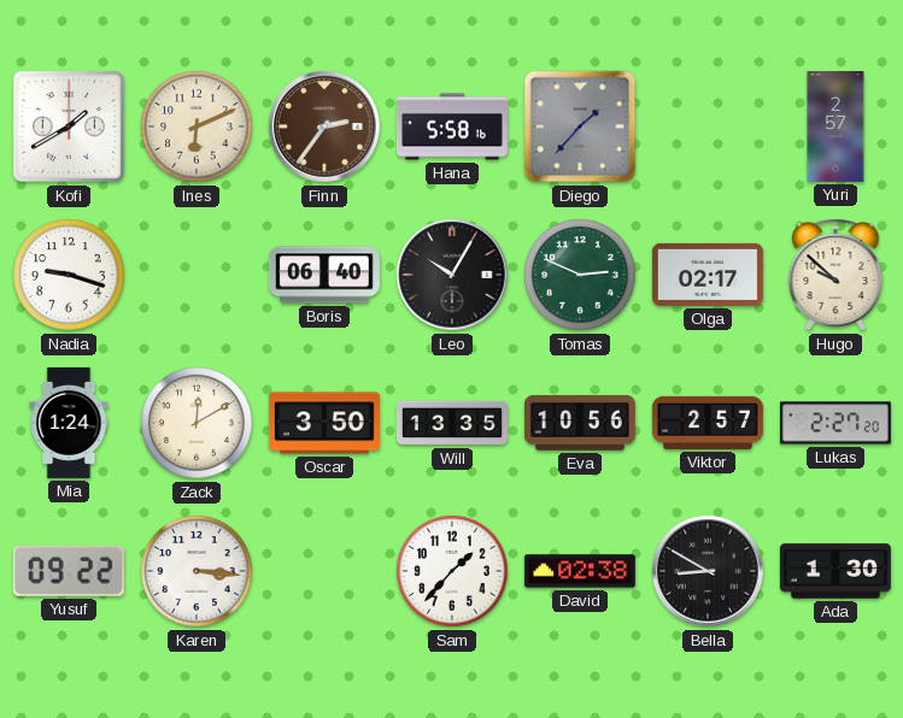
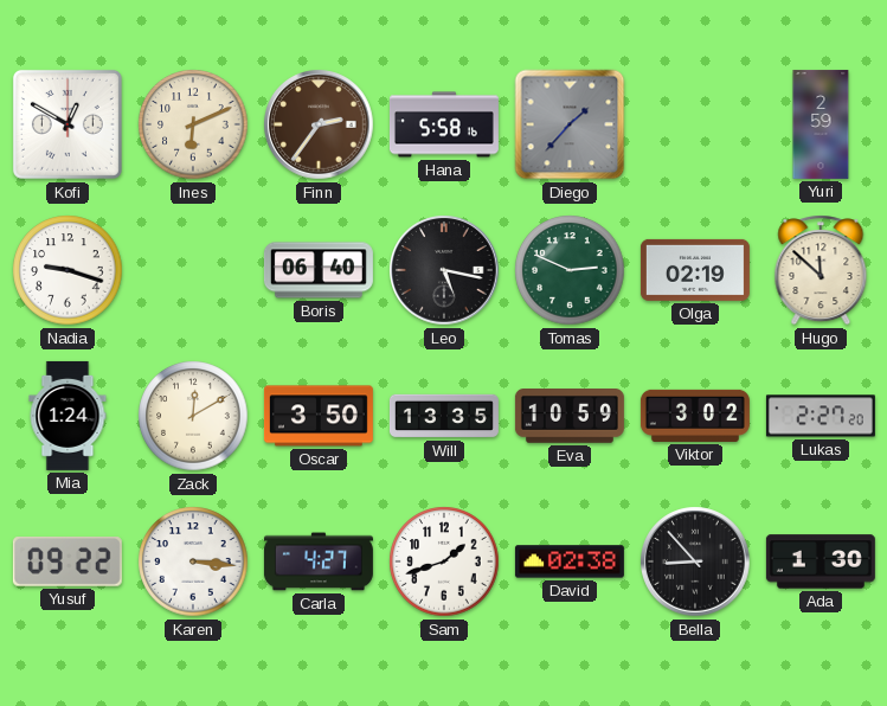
Kofi: 1:40 -> 12:50 (68, 124)
Yuri: 2:57 -> 2:59 (821, 124)
Leo: 10:05 -> 5:17 (444, 270)
Olga: 02:17 -> 02:19 (695, 270)
Hugo: 9:52 -> 11:52 (821, 270)
Eva: 10:56 -> 10:59 (570, 416)
Viktor: 2:57 -> 3:02 (695, 416)
Carla: none -> 4:27 (319, 561)
Sam: 1:37 -> 1:42 (444, 561)
Bella: 8:50 -> 8:53 (695, 561)
